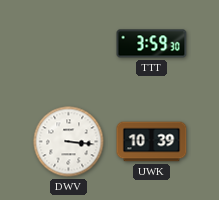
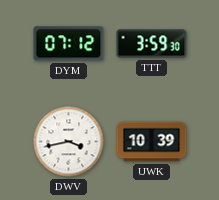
DYM: none -> 07:12 (69, 44)
DWV: 3:16 -> 3:43 (69, 142)
